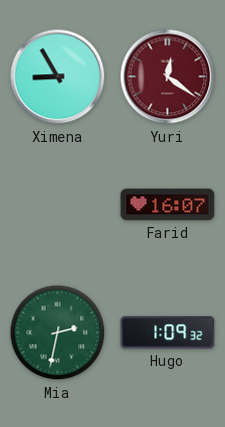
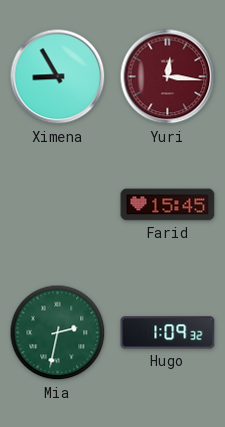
Yuri: 12:21 -> 12:16 (168, 77)
Farid: 16:07 -> 15:45 (168, 205)
